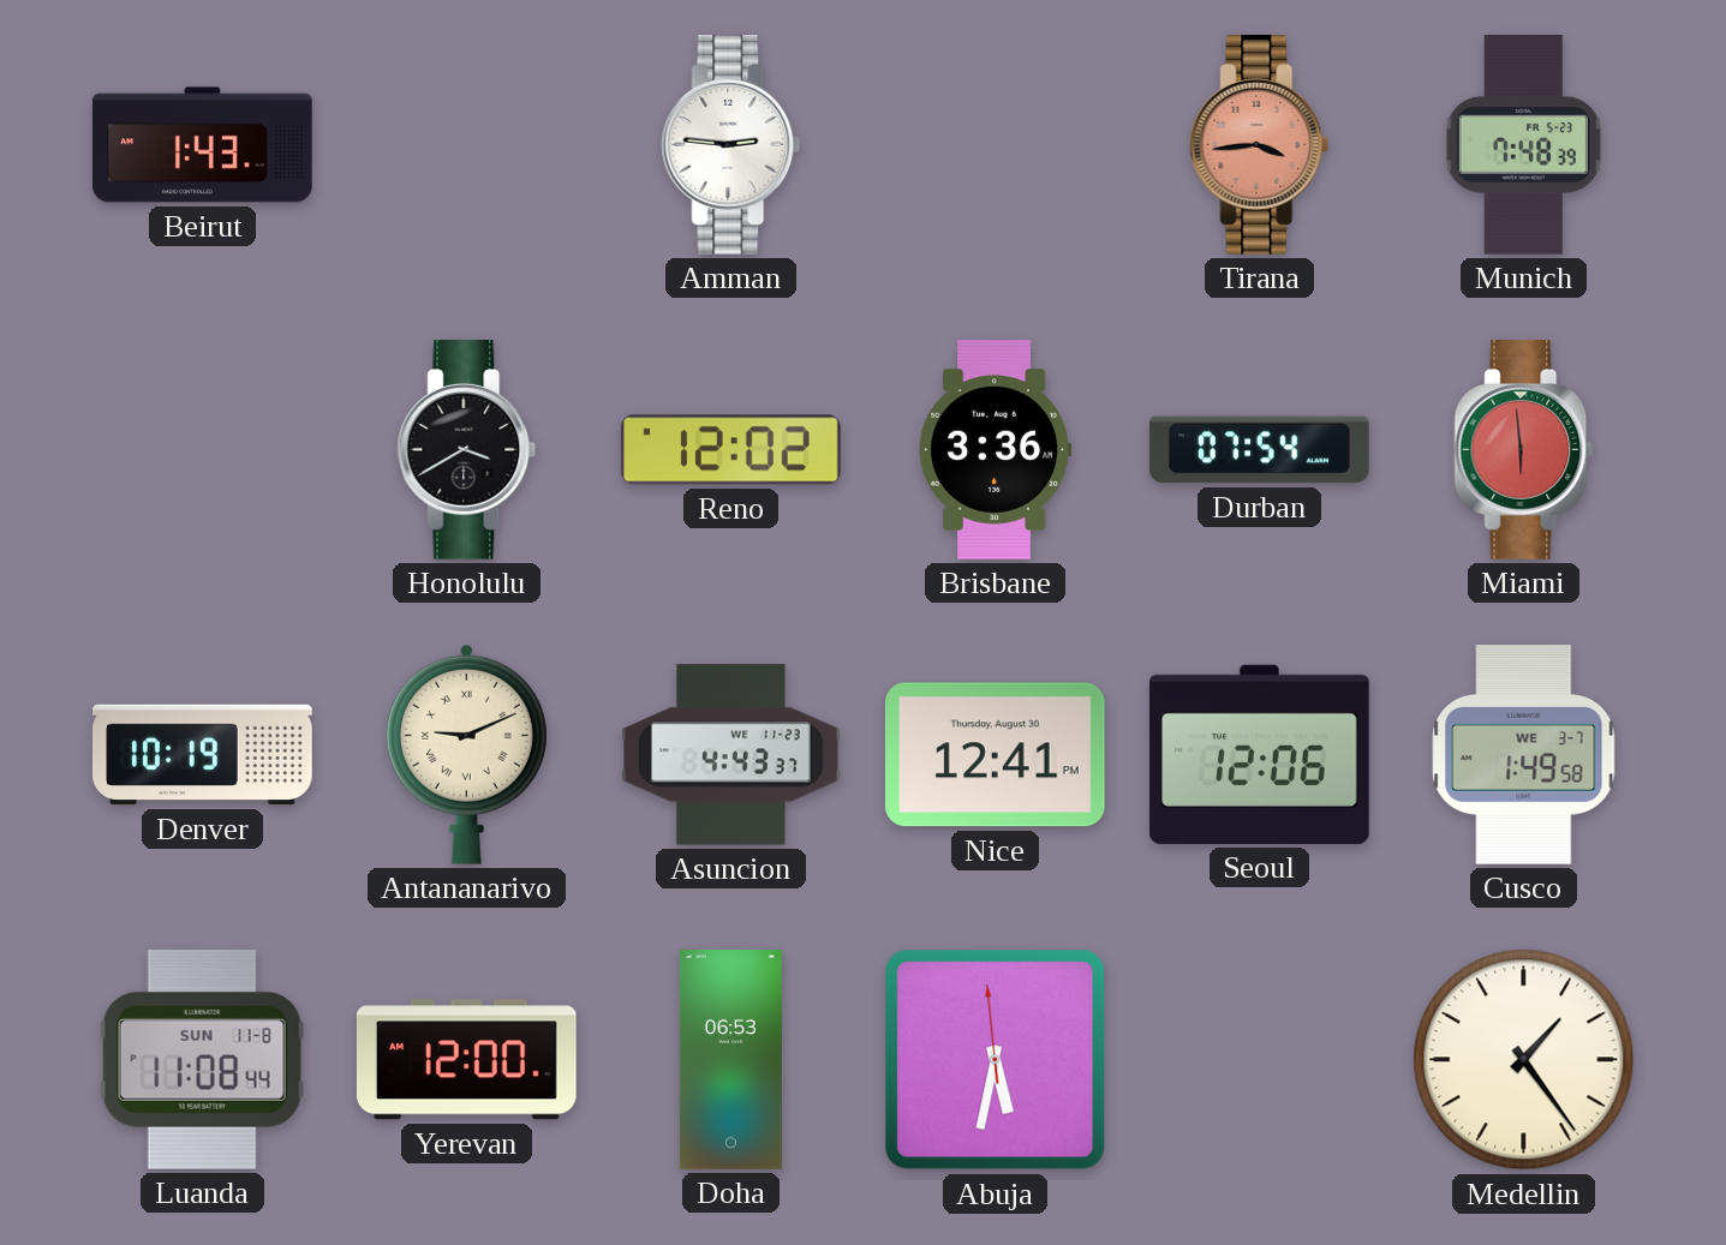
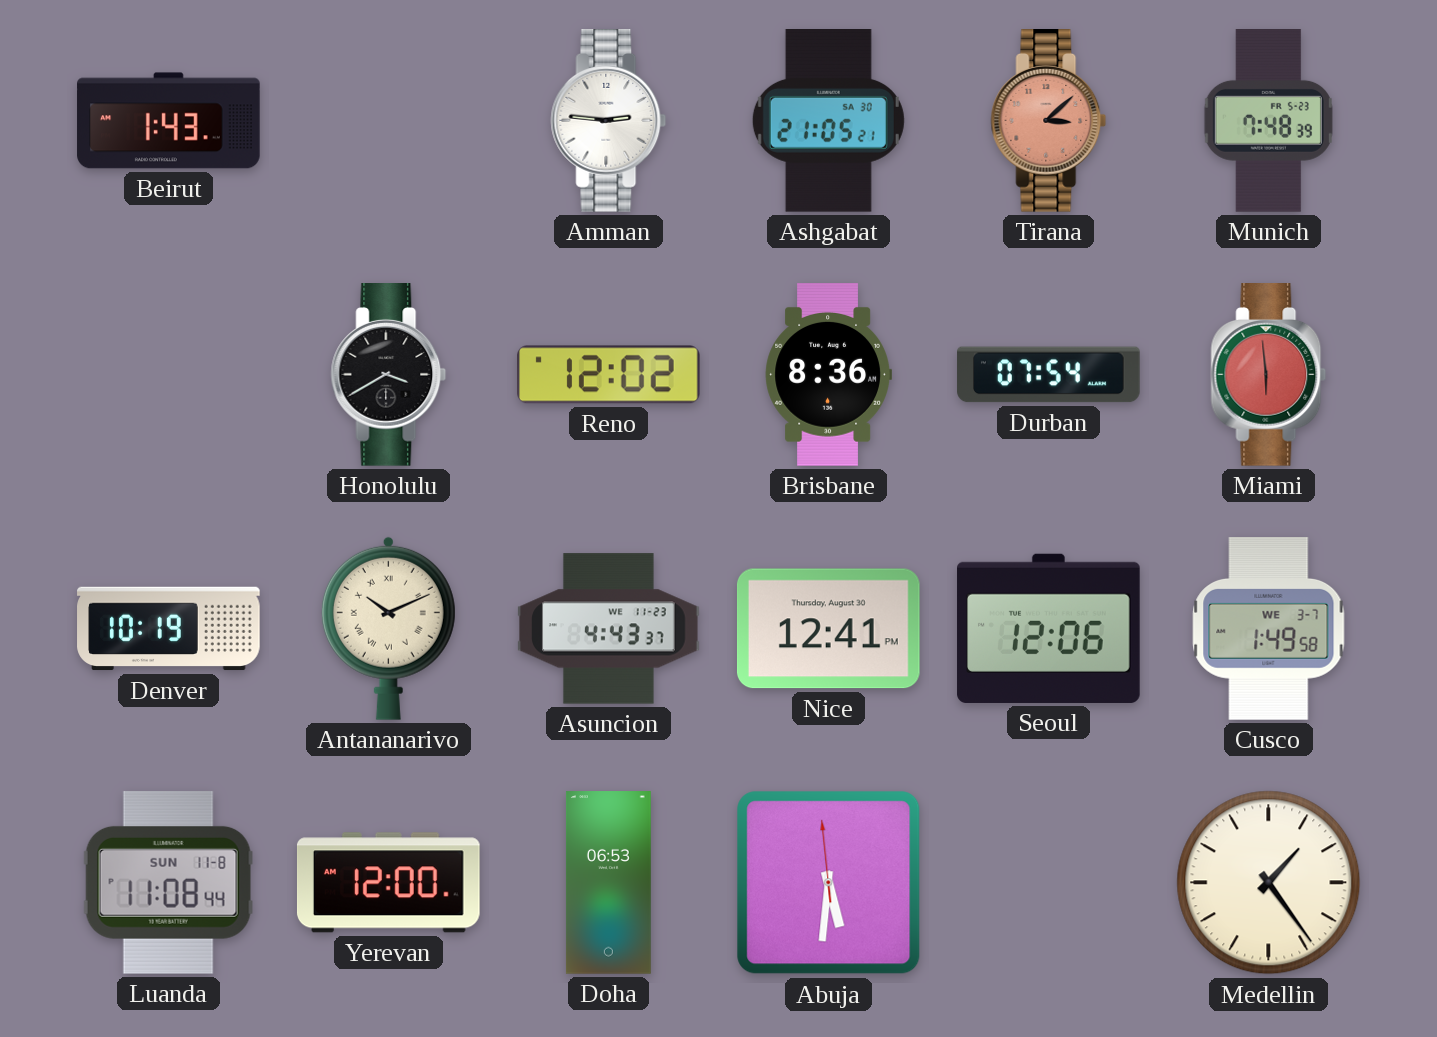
Ashgabat: none -> 21:05 (828, 121)
Tirana: 3:44 -> 3:08 (1049, 121)
Brisbane: 3:36 -> 8:36 (828, 375)
Antananarivo: 9:11 -> 10:11 (388, 628)
Abuja: 5:31 -> 5:30 (829, 883)
